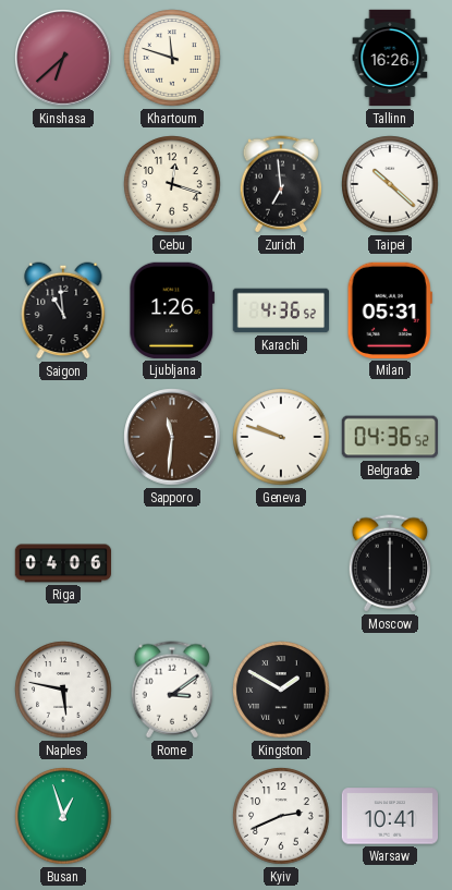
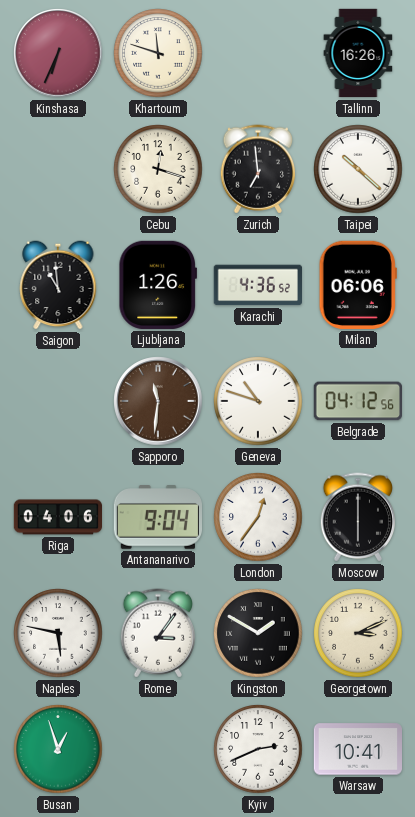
Kinshasa: 6:38 -> 6:34 (58, 53)
Milan: 05:31 -> 06:06 (358, 285)
Geneva: 9:48 -> 10:48 (258, 401)
Belgrade: 04:36 -> 04:12 (357, 401)
Antananarivo: none -> 9:04 (157, 517)
London: none -> 12:36 (258, 517)
Rome: 3:09 -> 3:06 (157, 633)
Georgetown: none -> 3:11 (358, 633)
